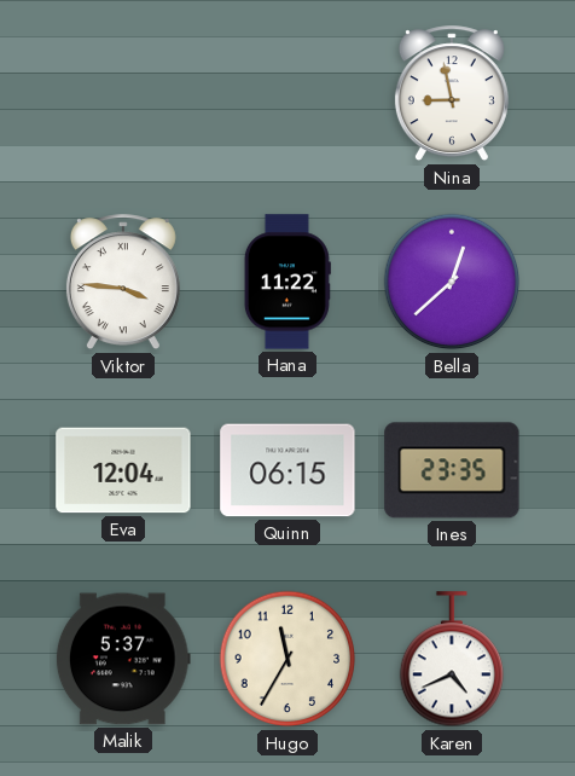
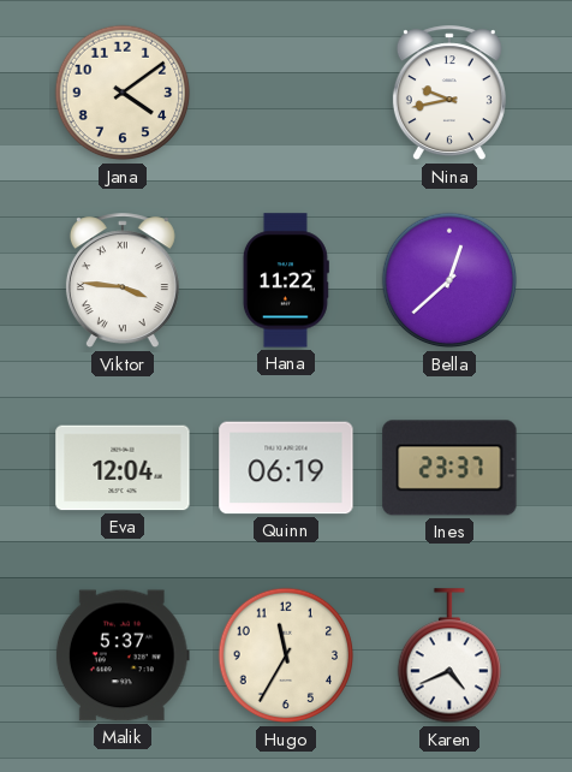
Jana: none -> 4:09 (123, 93)
Nina: 8:58 -> 9:43 (449, 94)
Quinn: 06:15 -> 06:19 (286, 468)
Ines: 23:35 -> 23:37 (449, 468)
